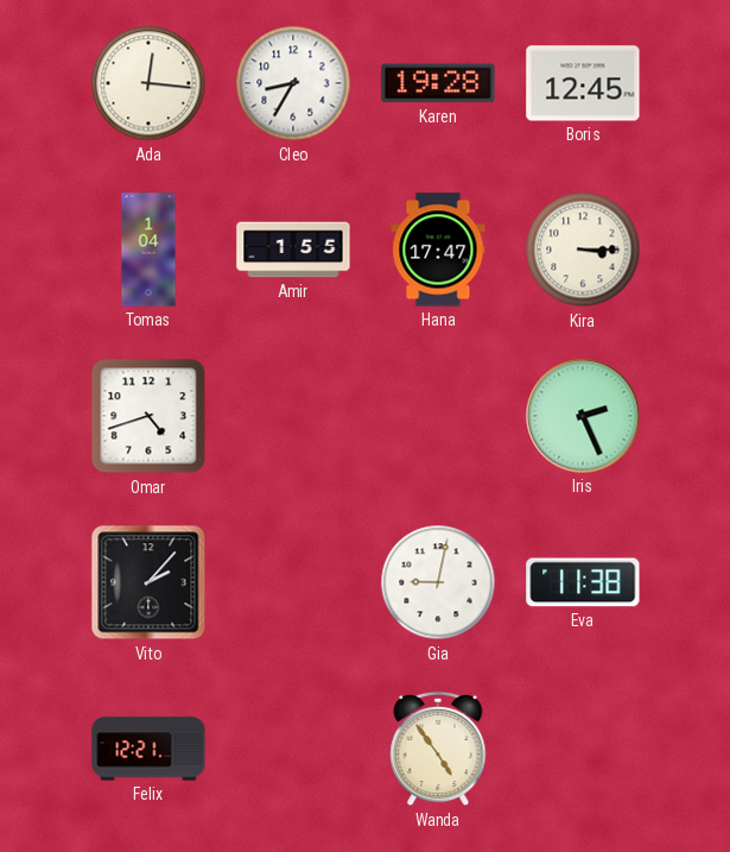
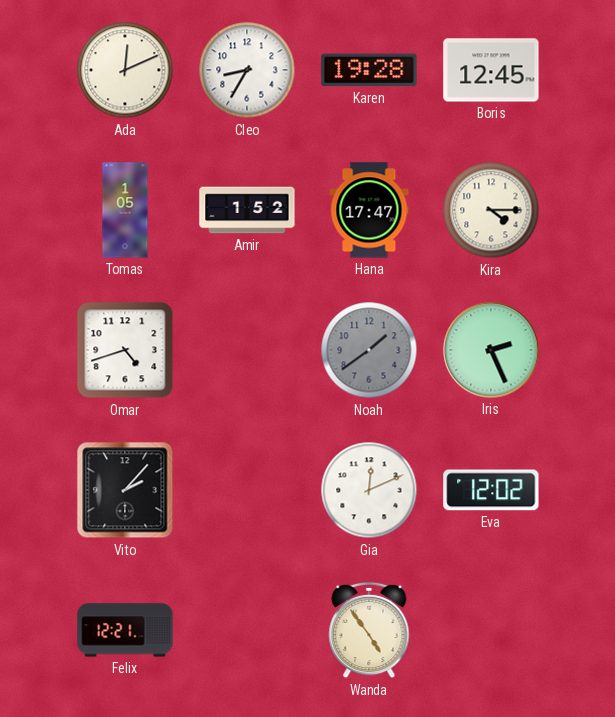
Ada: 12:16 -> 12:11 (125, 70)
Tomas: 1:04 -> 1:05 (125, 210)
Amir: 1:55 -> 1:52 (247, 210)
Kira: 3:15 -> 4:15 (491, 210)
Noah: none -> 1:39 (369, 350)
Gia: 9:02 -> 12:11 (369, 490)
Eva: 11:38 -> 12:02 (491, 490)
